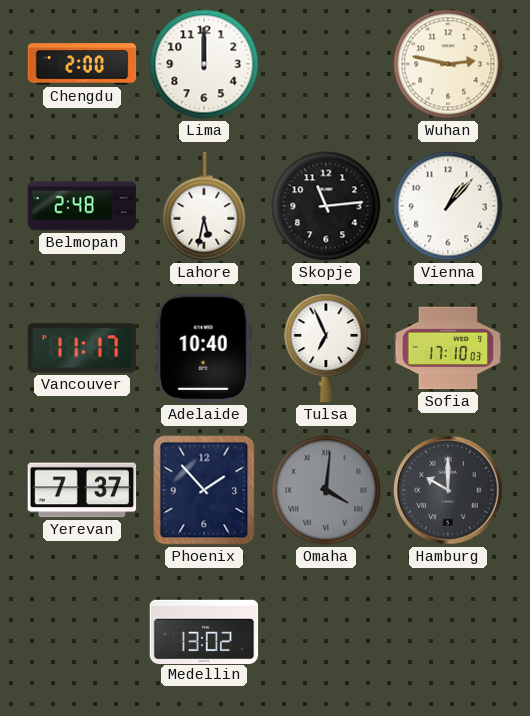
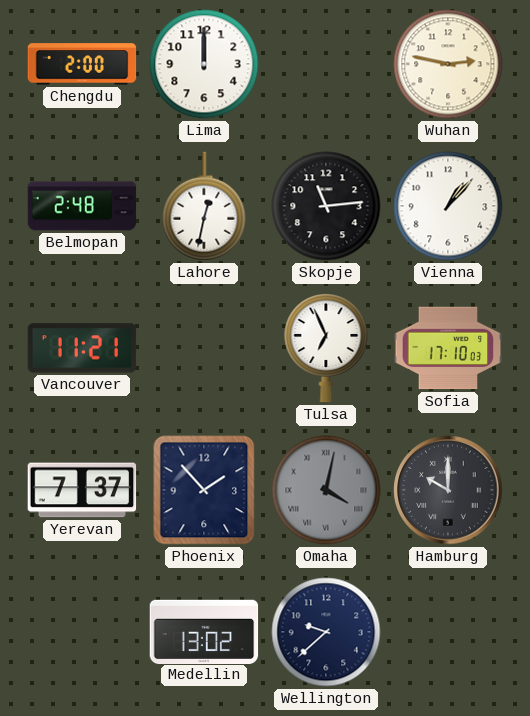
Lahore: 5:32 -> 12:32 (204, 206)
Vancouver: 11:17 -> 11:21 (82, 348)
Adelaide: 10:40 -> none (204, 348)
Omaha: 4:01 -> 4:02 (326, 490)
Wellington: none -> 9:38 (326, 632)
